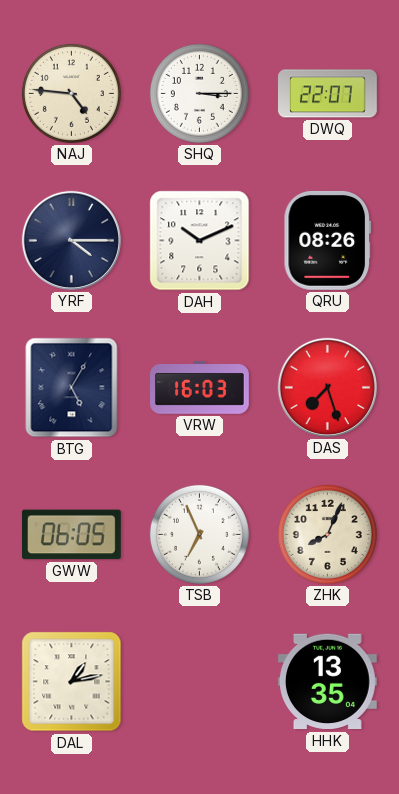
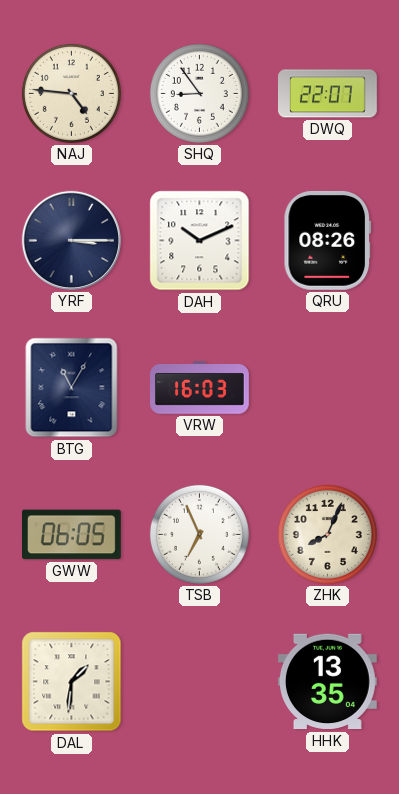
SHQ: 3:15 -> 8:54 (199, 93)
YRF: 4:15 -> 3:15 (71, 240)
BTG: 5:05 -> 11:05 (72, 388)
DAS: 7:27 -> none (327, 387)
DAL: 1:13 -> 1:31 (72, 682)
